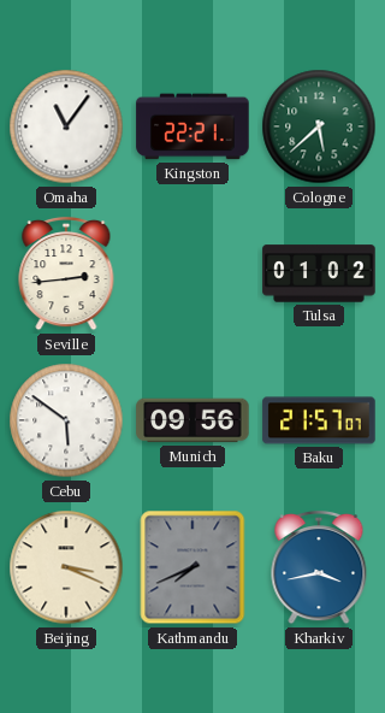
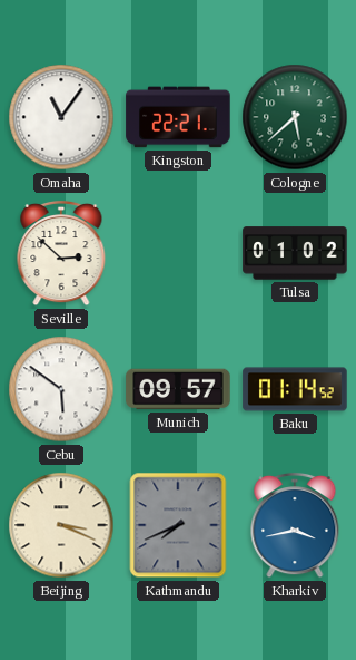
Seville: 2:44 -> 2:52 (61, 253)
Munich: 09:56 -> 09:57 (178, 389)
Baku: 21:57 -> 01:14 (295, 389)
